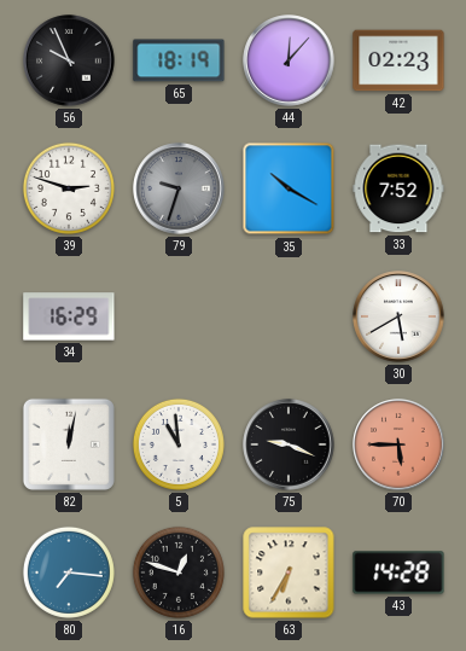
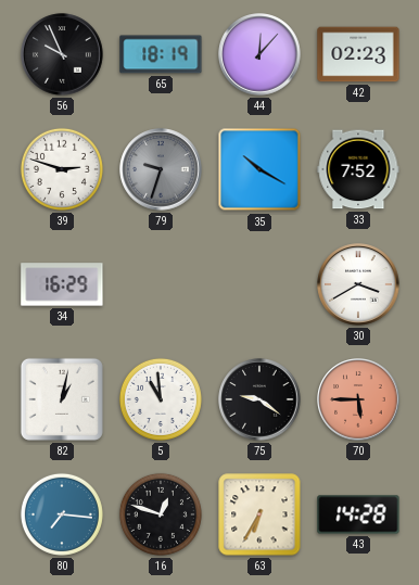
30: 5:40 -> 3:40 (358, 284)
82: 12:02 -> 1:02 (62, 399)
75: 9:19 -> 9:21 (259, 399)
